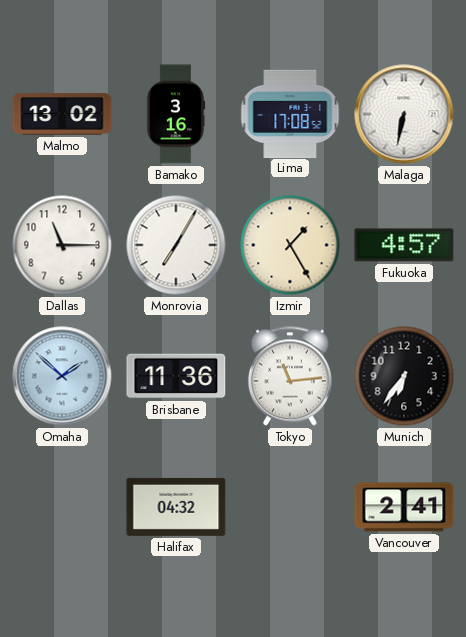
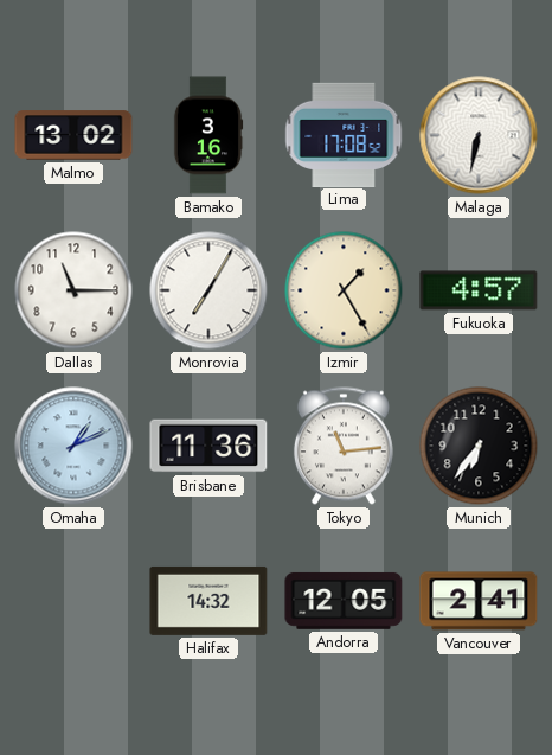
Omaha: 1:52 -> 1:11 (73, 446)
Halifax: 04:32 -> 14:32 (208, 601)
Andorra: none -> 12:05 (344, 601)
